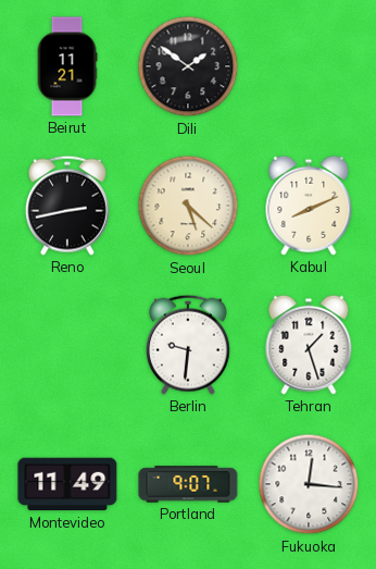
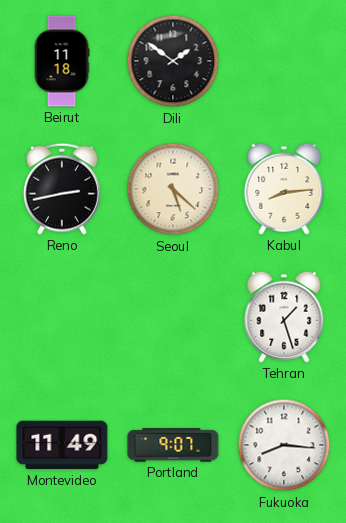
Beirut: 11:21 -> 11:18 (62, 61)
Kabul: 8:11 -> 8:14 (284, 189)
Berlin: 9:31 -> none (188, 345)
Fukuoka: 12:16 -> 8:16 (284, 445)
